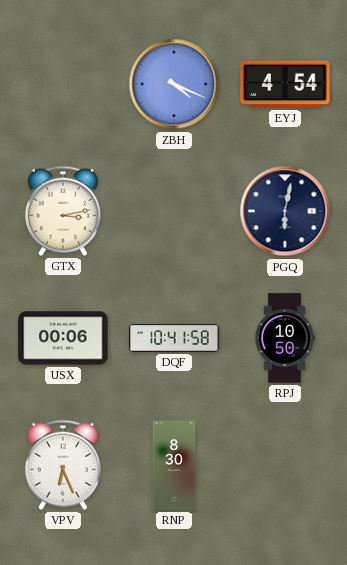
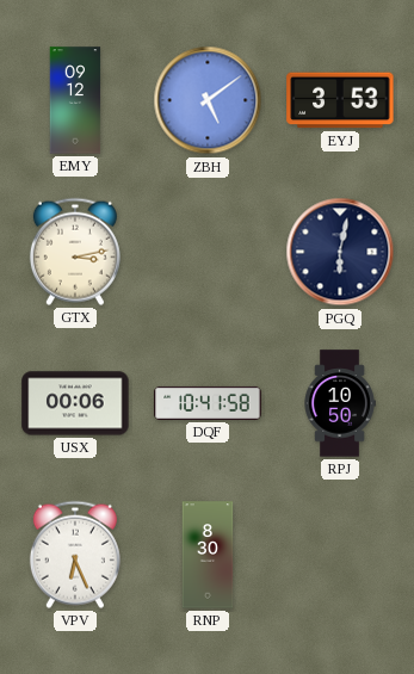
EMY: none -> 09:12 (75, 100)
ZBH: 4:19 -> 5:09 (208, 100)
EYJ: 4:54 -> 3:53 (340, 100)
